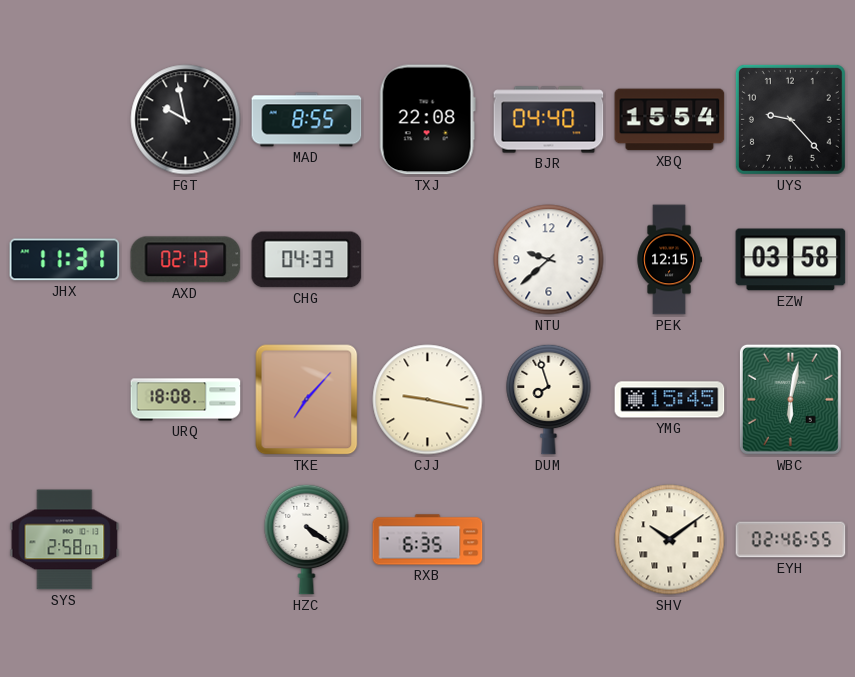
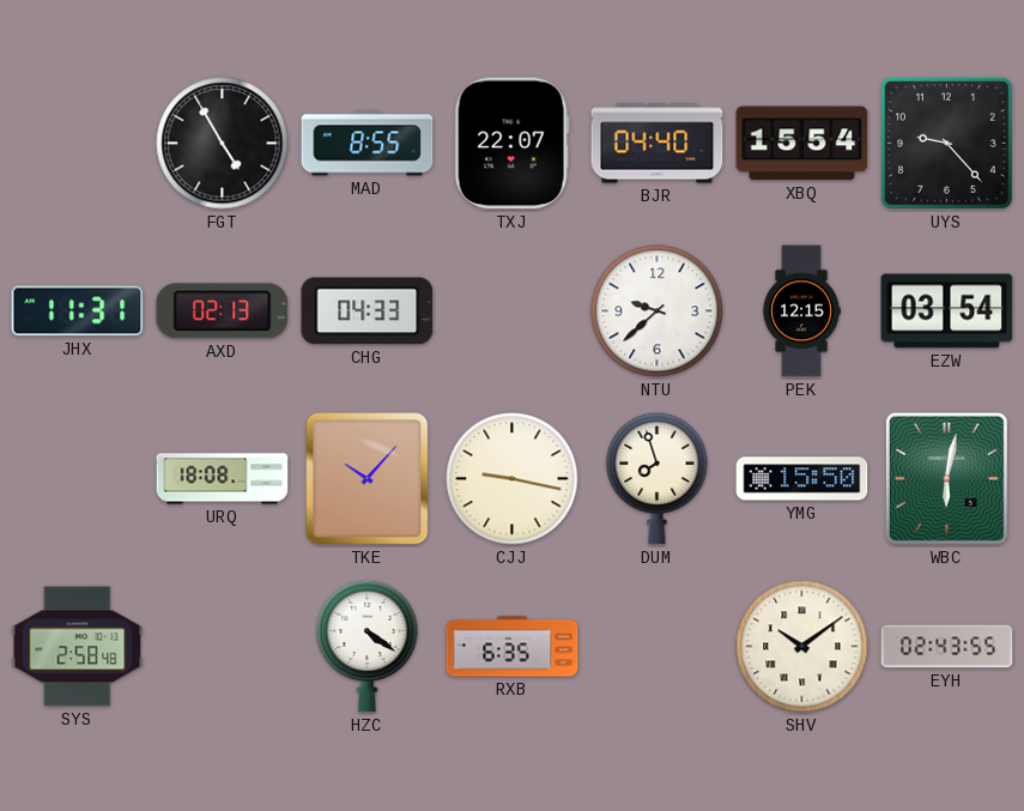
FGT: 9:58 -> 4:55 (223, 144)
TXJ: 22:08 -> 22:07 (511, 144)
EZW: 03:58 -> 03:54 (947, 311)
TKE: 7:07 -> 10:07 (368, 479)
YMG: 15:45 -> 15:50 (802, 479)
SYS: 2:58:07 -> 2:58:48 (78, 647)
EYH: 02:46 -> 02:43 (947, 647)
